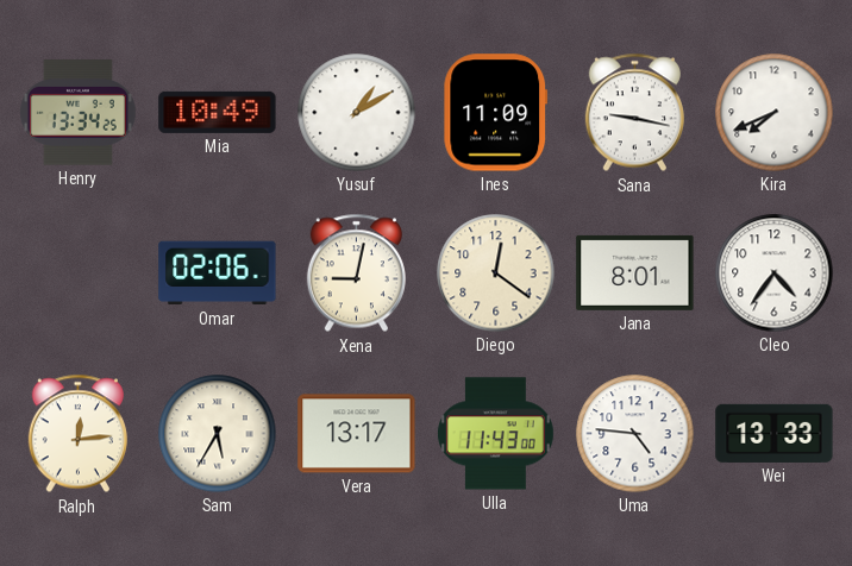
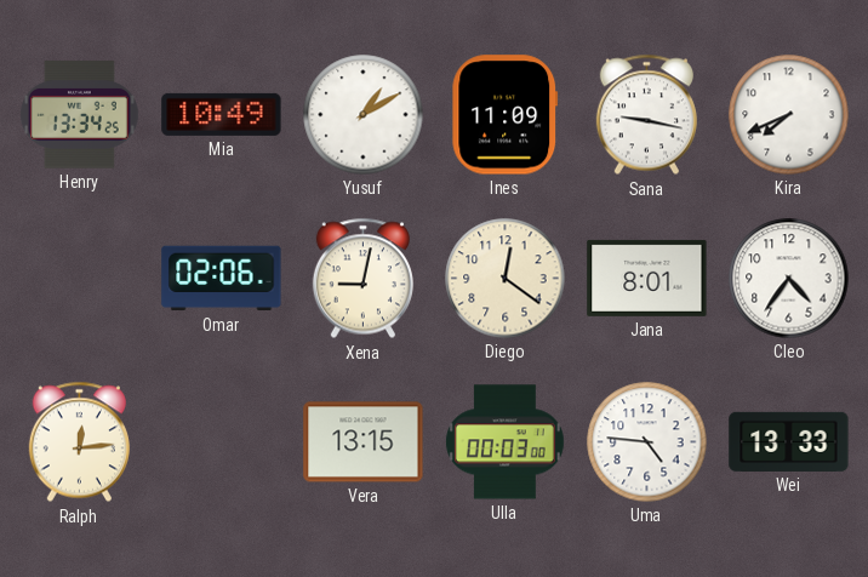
Sam: 5:35 -> none (218, 434)
Vera: 13:17 -> 13:15 (364, 442)
Ulla: 11:43 -> 00:03 (504, 442)
